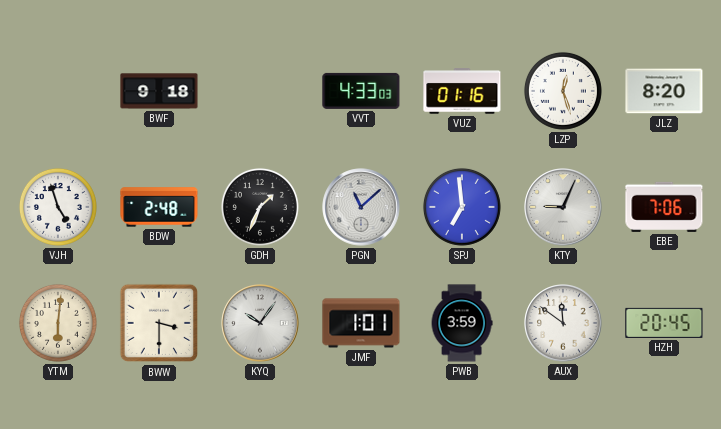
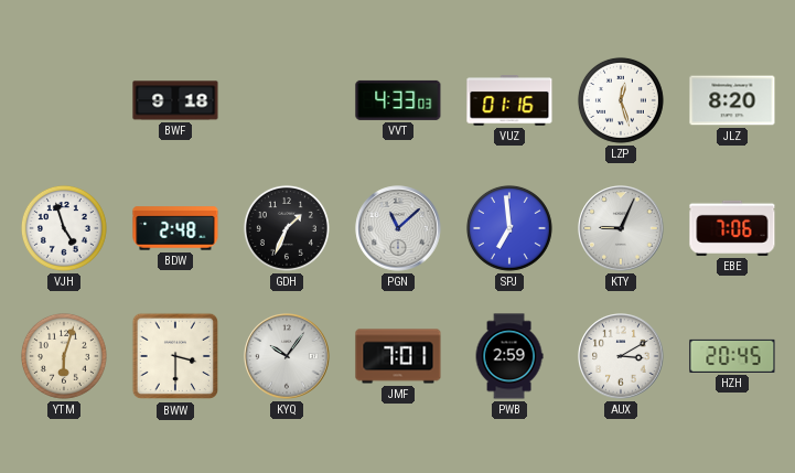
YTM: 6:01 -> 6:03 (64, 356)
JMF: 1:01 -> 7:01 (398, 356)
PWB: 3:59 -> 2:59 (509, 356)
AUX: 11:51 -> 3:10 (621, 356)
